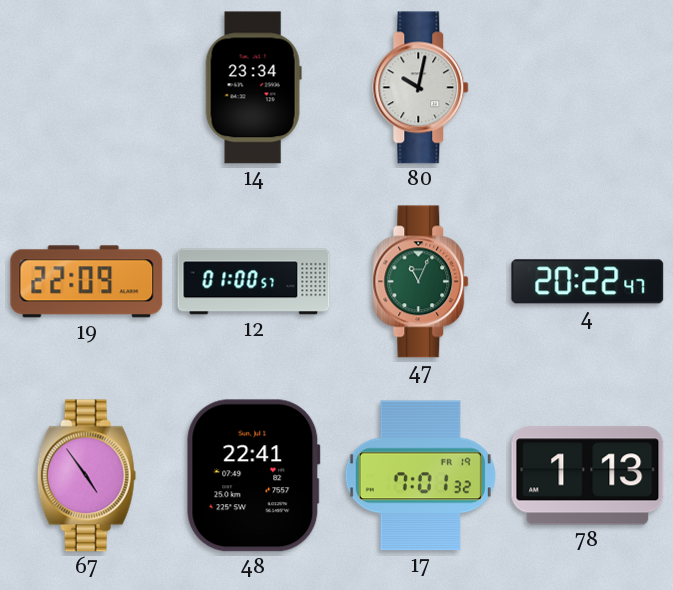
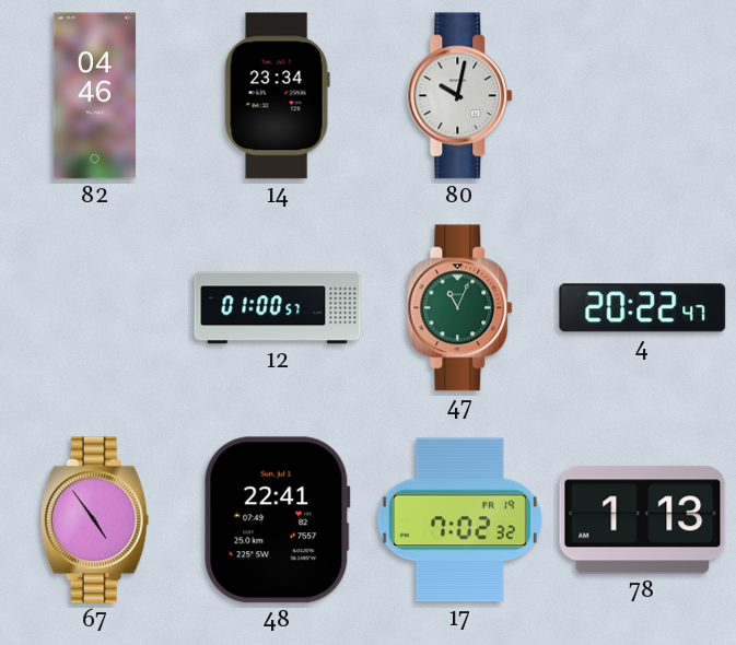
82: none -> 04:46 (95, 96)
19: 22:09 -> none (87, 282)
17: 7:01 -> 7:02 (459, 520)
